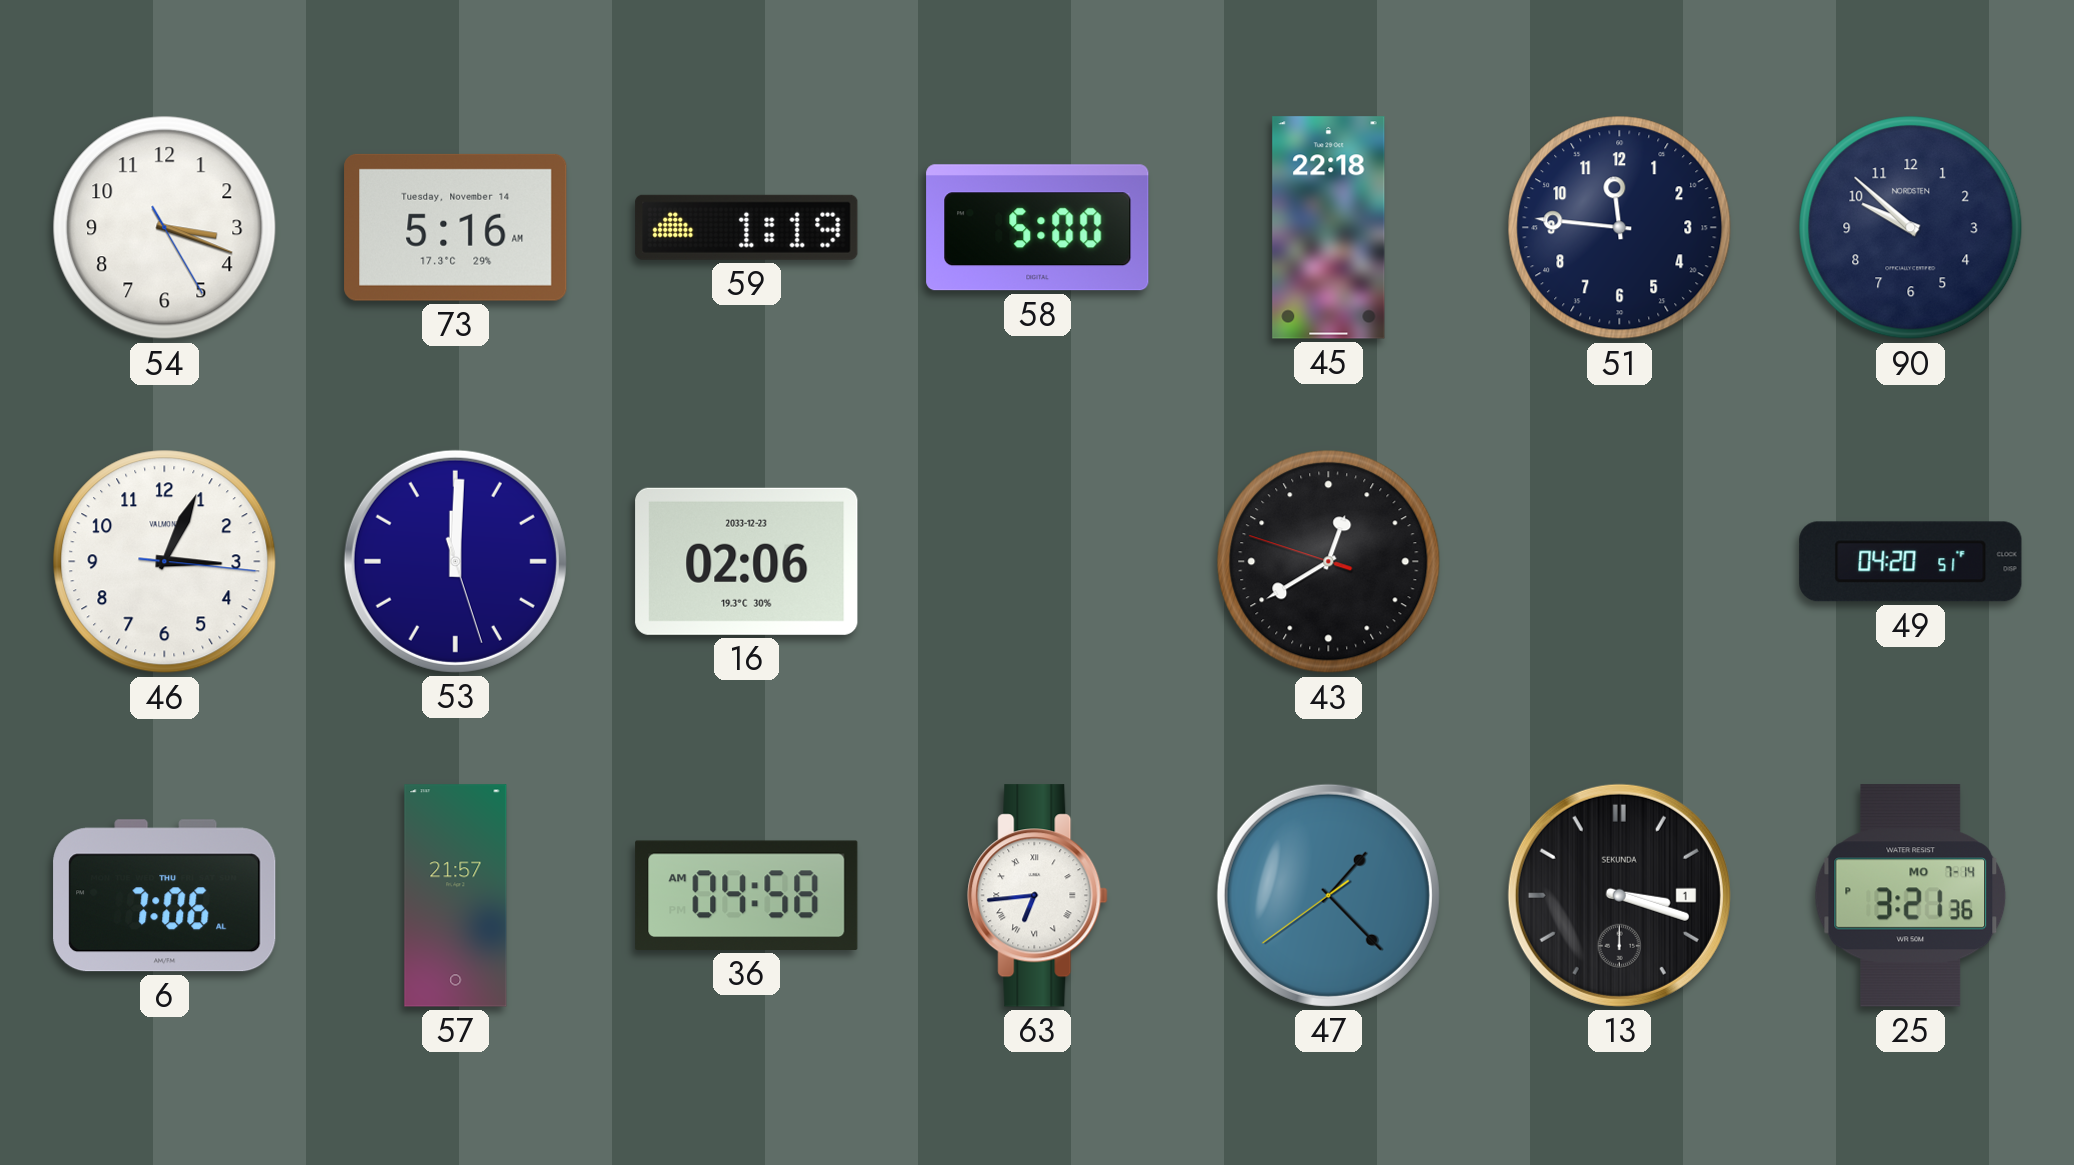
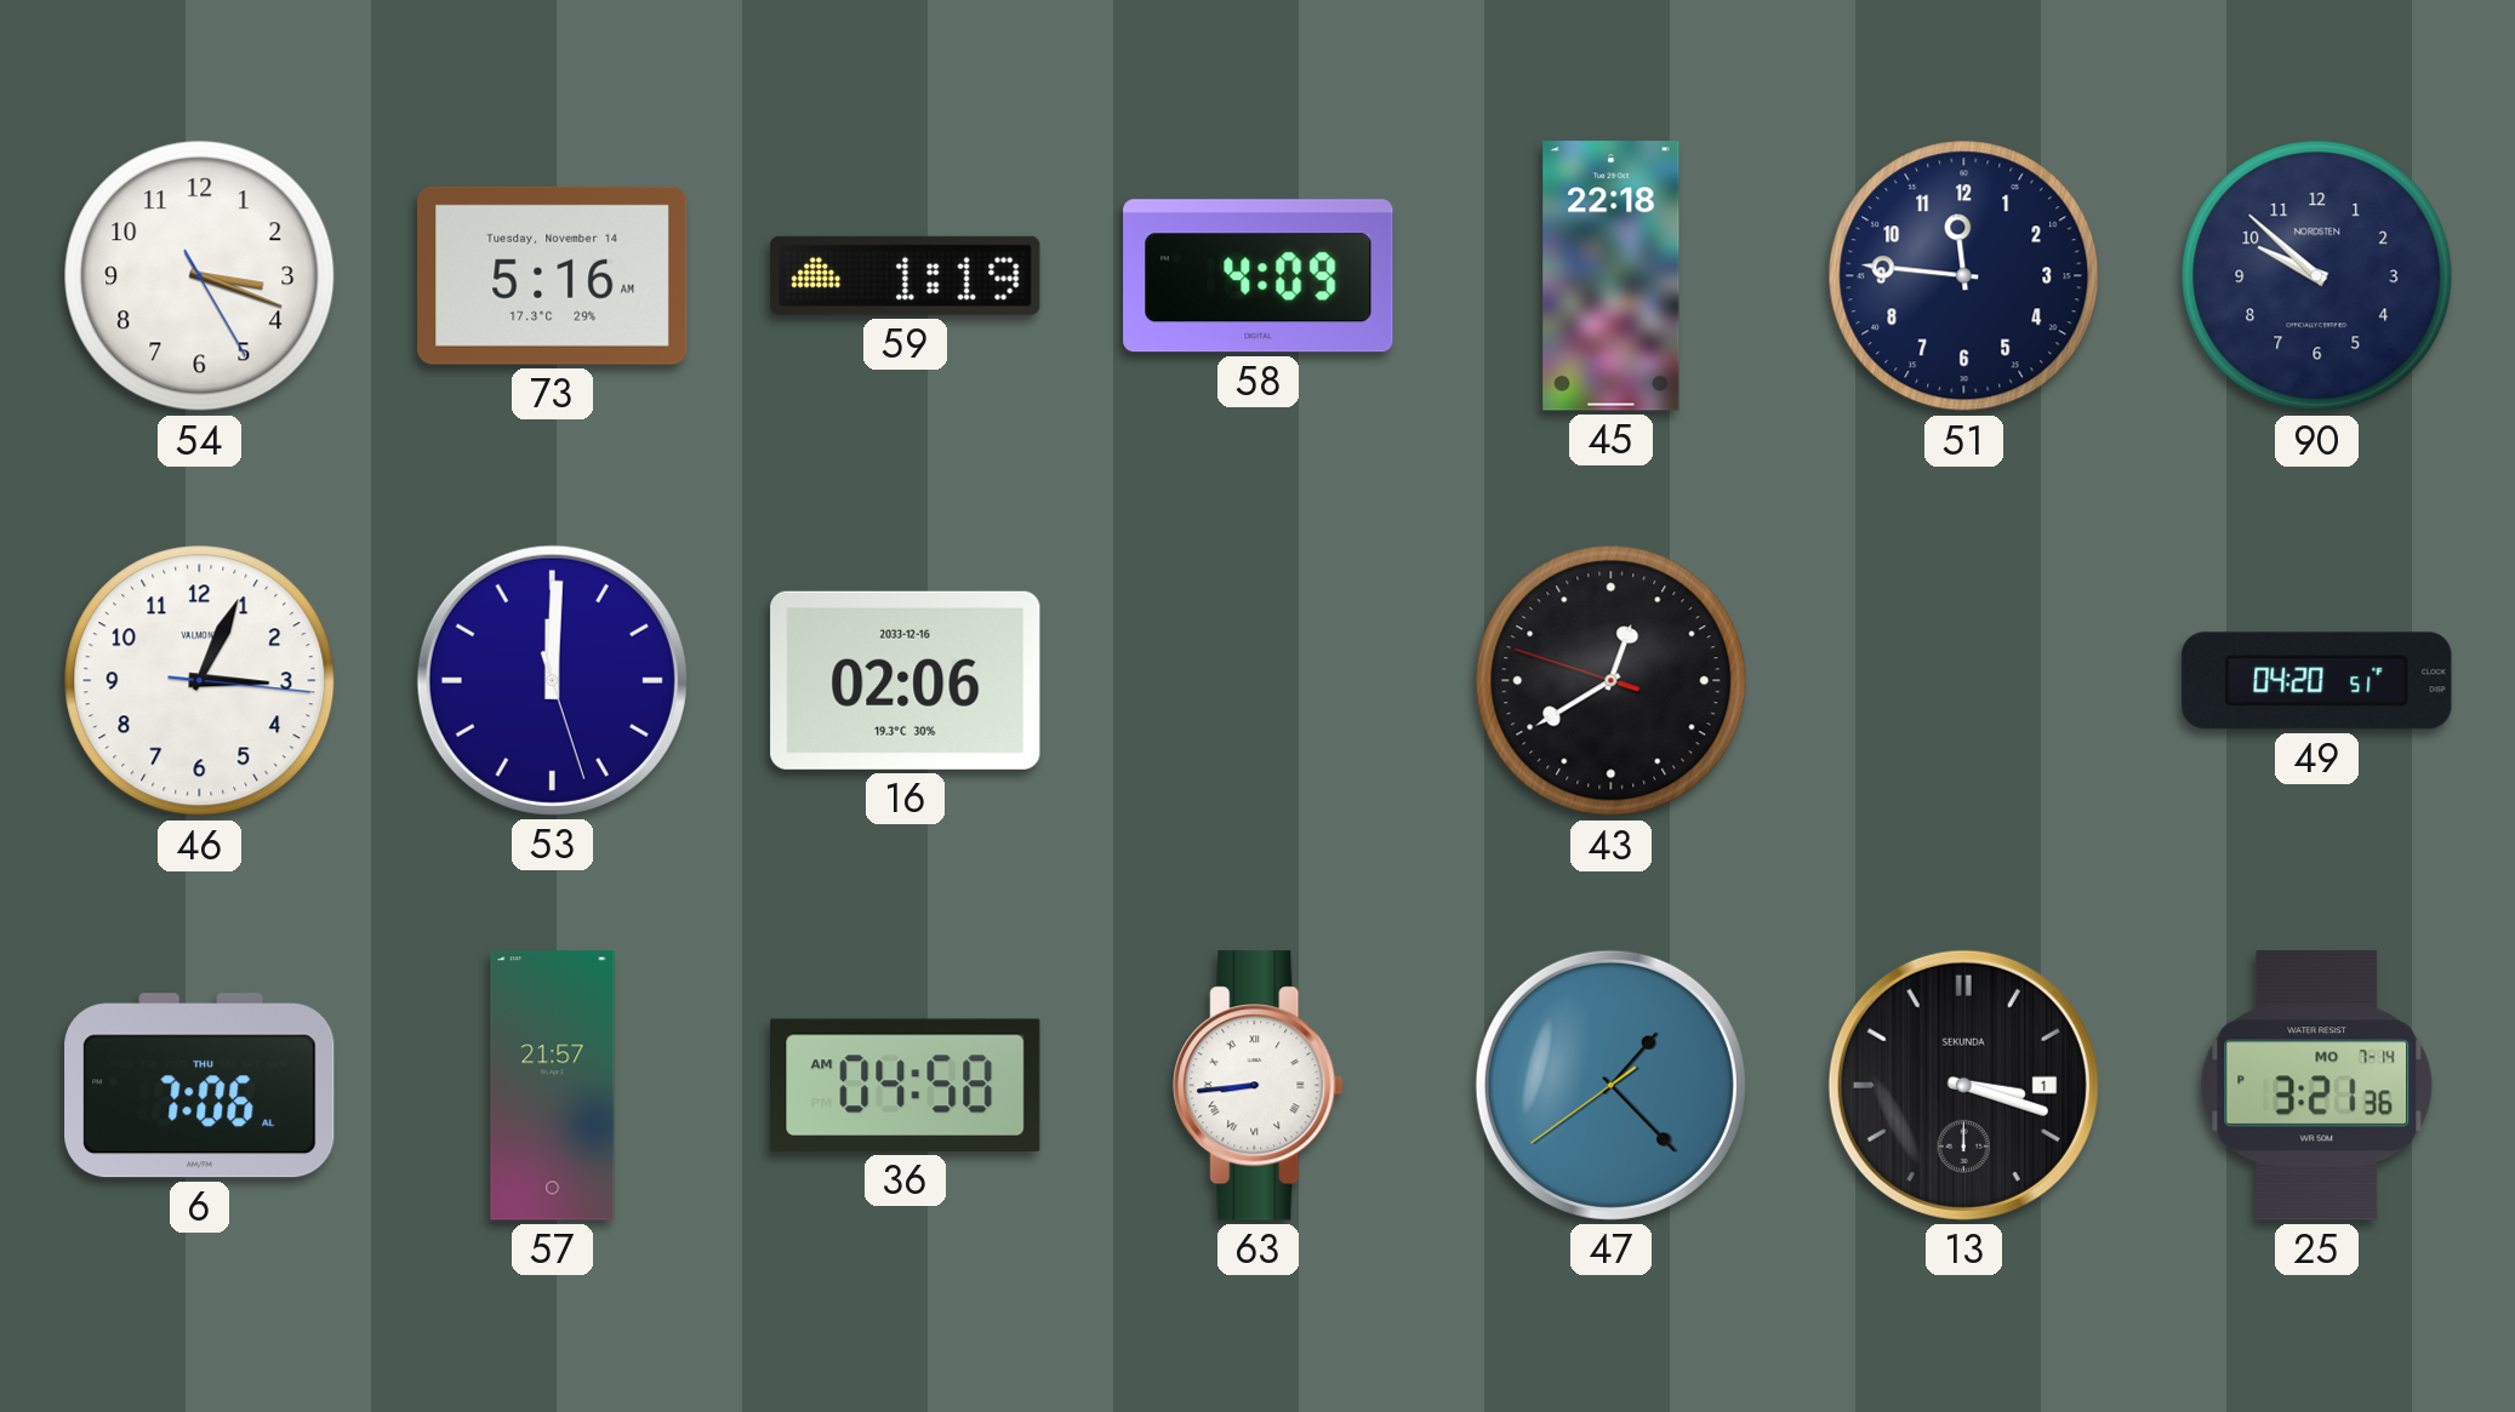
58: 5:00 -> 4:09 (1259, 276)
16 date: 2033-12-23 -> 2033-12-16 (906, 680)
63: 6:44 -> 8:44 (1259, 1086)
